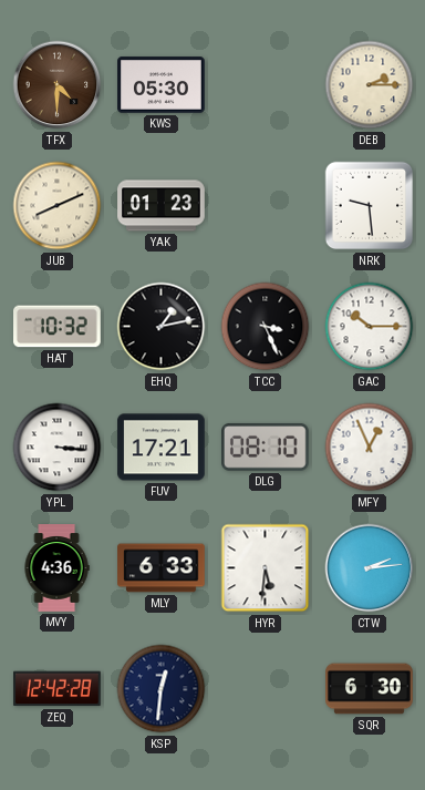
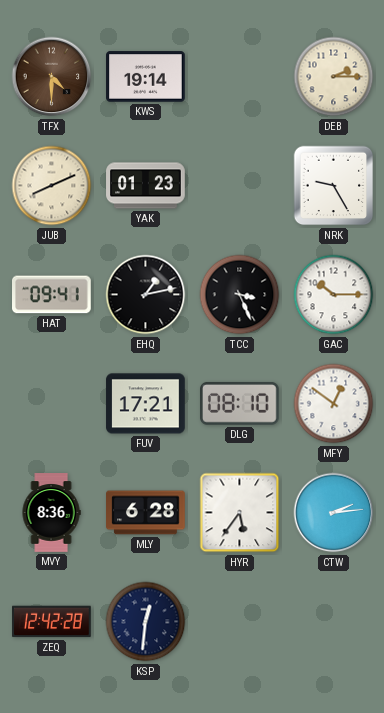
KWS: 05:30 -> 19:14 (146, 77)
NRK: 9:29 -> 9:25 (334, 186)
HAT: 10:32 -> 09:41 (52, 295)
YPL: 3:16 -> none (58, 448)
MFY: 12:56 -> 12:51 (334, 404)
MVY: 4:36 -> 8:36 (51, 513)
MLY: 6:33 -> 6:28 (146, 513)
HYR: 5:31 -> 5:36 (240, 513)
SQR: 6:30 -> none (370, 689)
